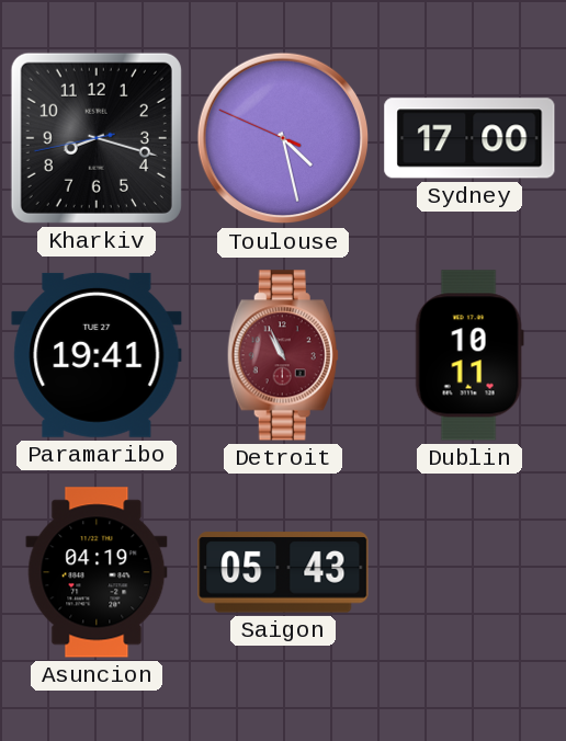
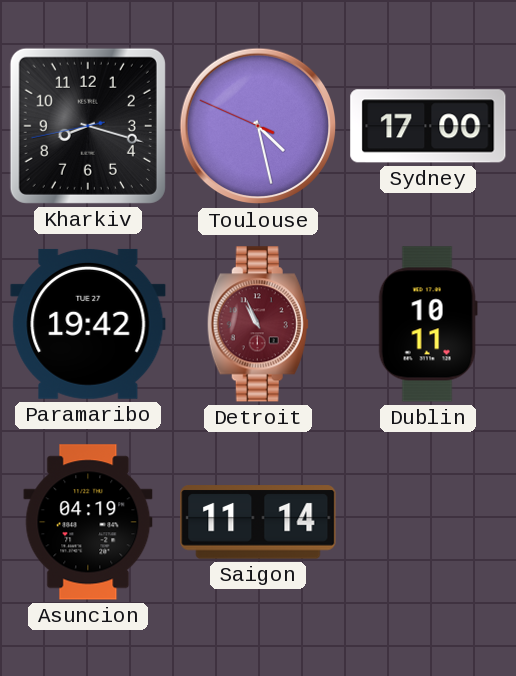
Paramaribo: 19:41 -> 19:42 (88, 324)
Saigon: 05:43 -> 11:14 (258, 522)
